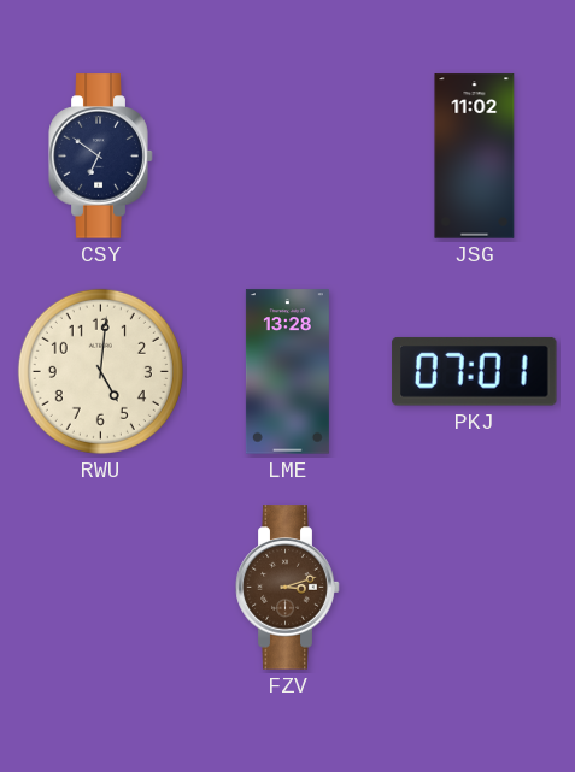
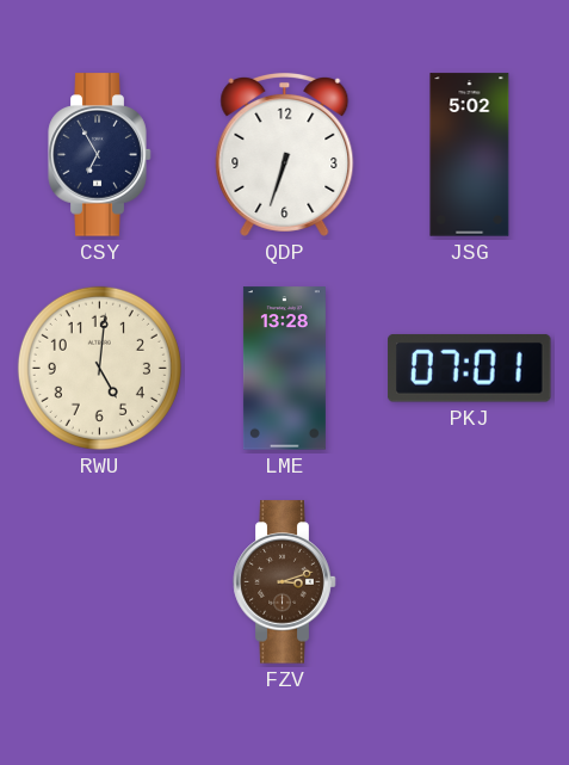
CSY: 6:51 -> 6:55 (100, 155)
QDP: none -> 6:33 (285, 154)
JSG: 11:02 -> 5:02 (470, 155)
